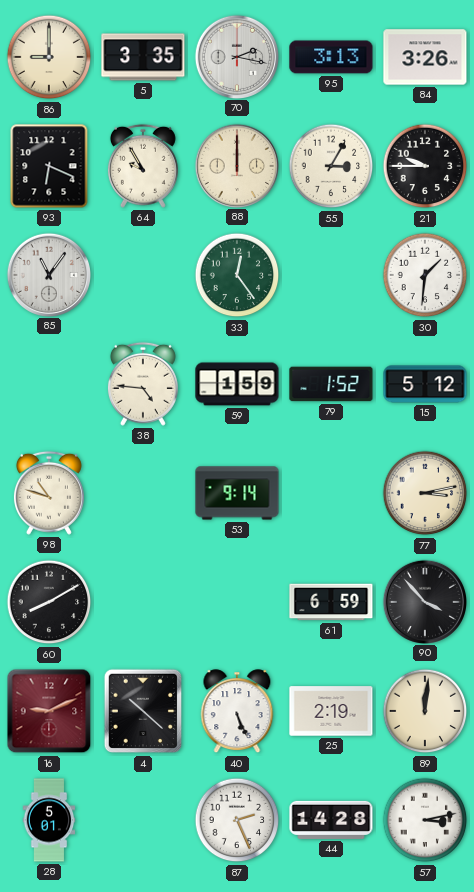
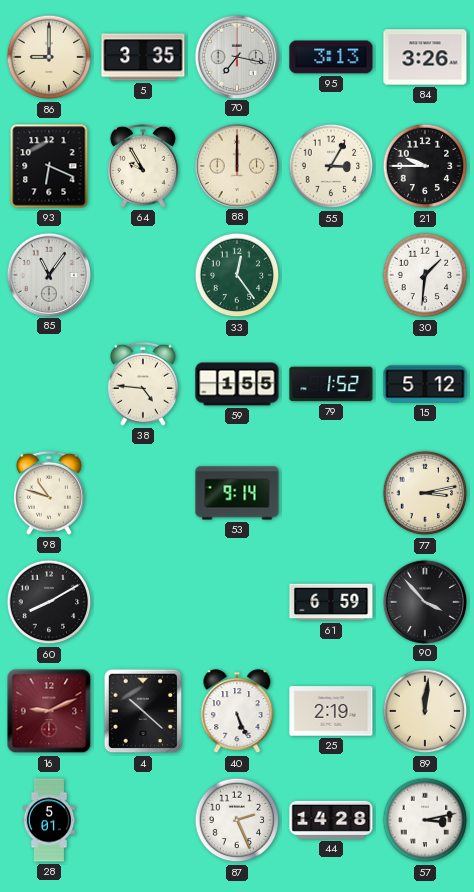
70: 2:17 -> 7:17 (236, 56)
59: 1:59 -> 1:55 (237, 384)
